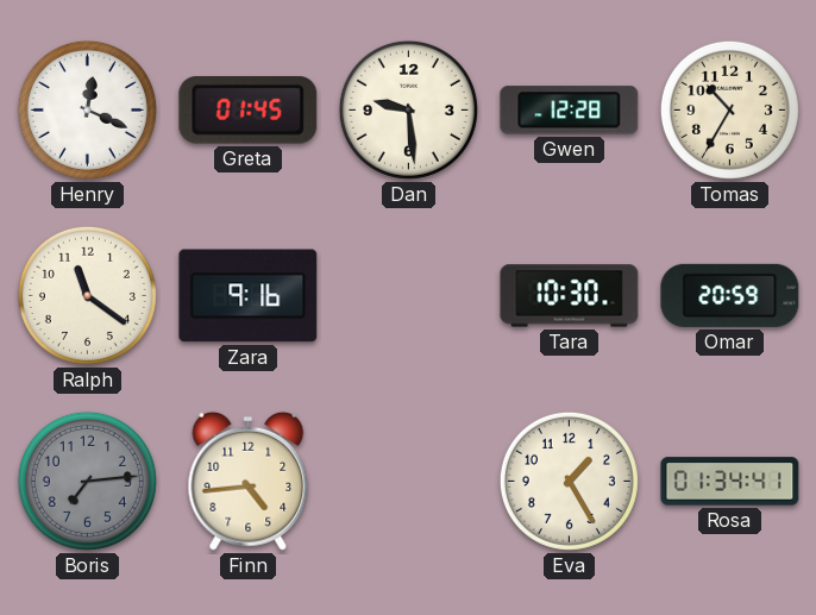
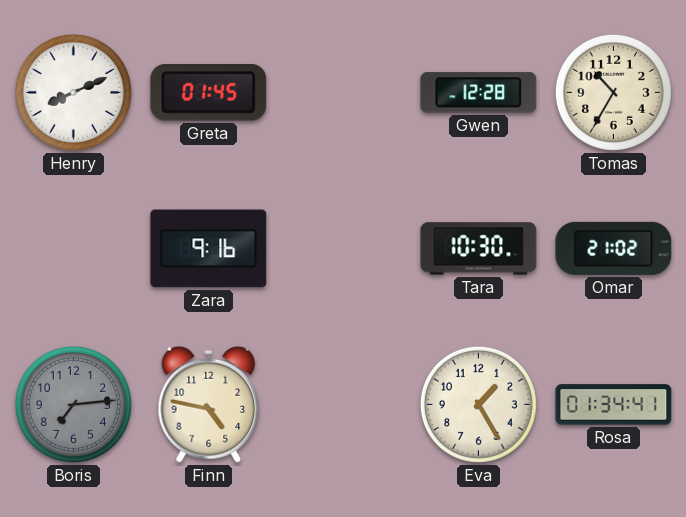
Henry: 12:19 -> 8:11 (73, 92)
Dan: 9:29 -> none (408, 109)
Ralph: 11:21 -> none (87, 295)
Omar: 20:59 -> 21:02 (614, 248)
Finn: 4:44 -> 4:47 (209, 404)
